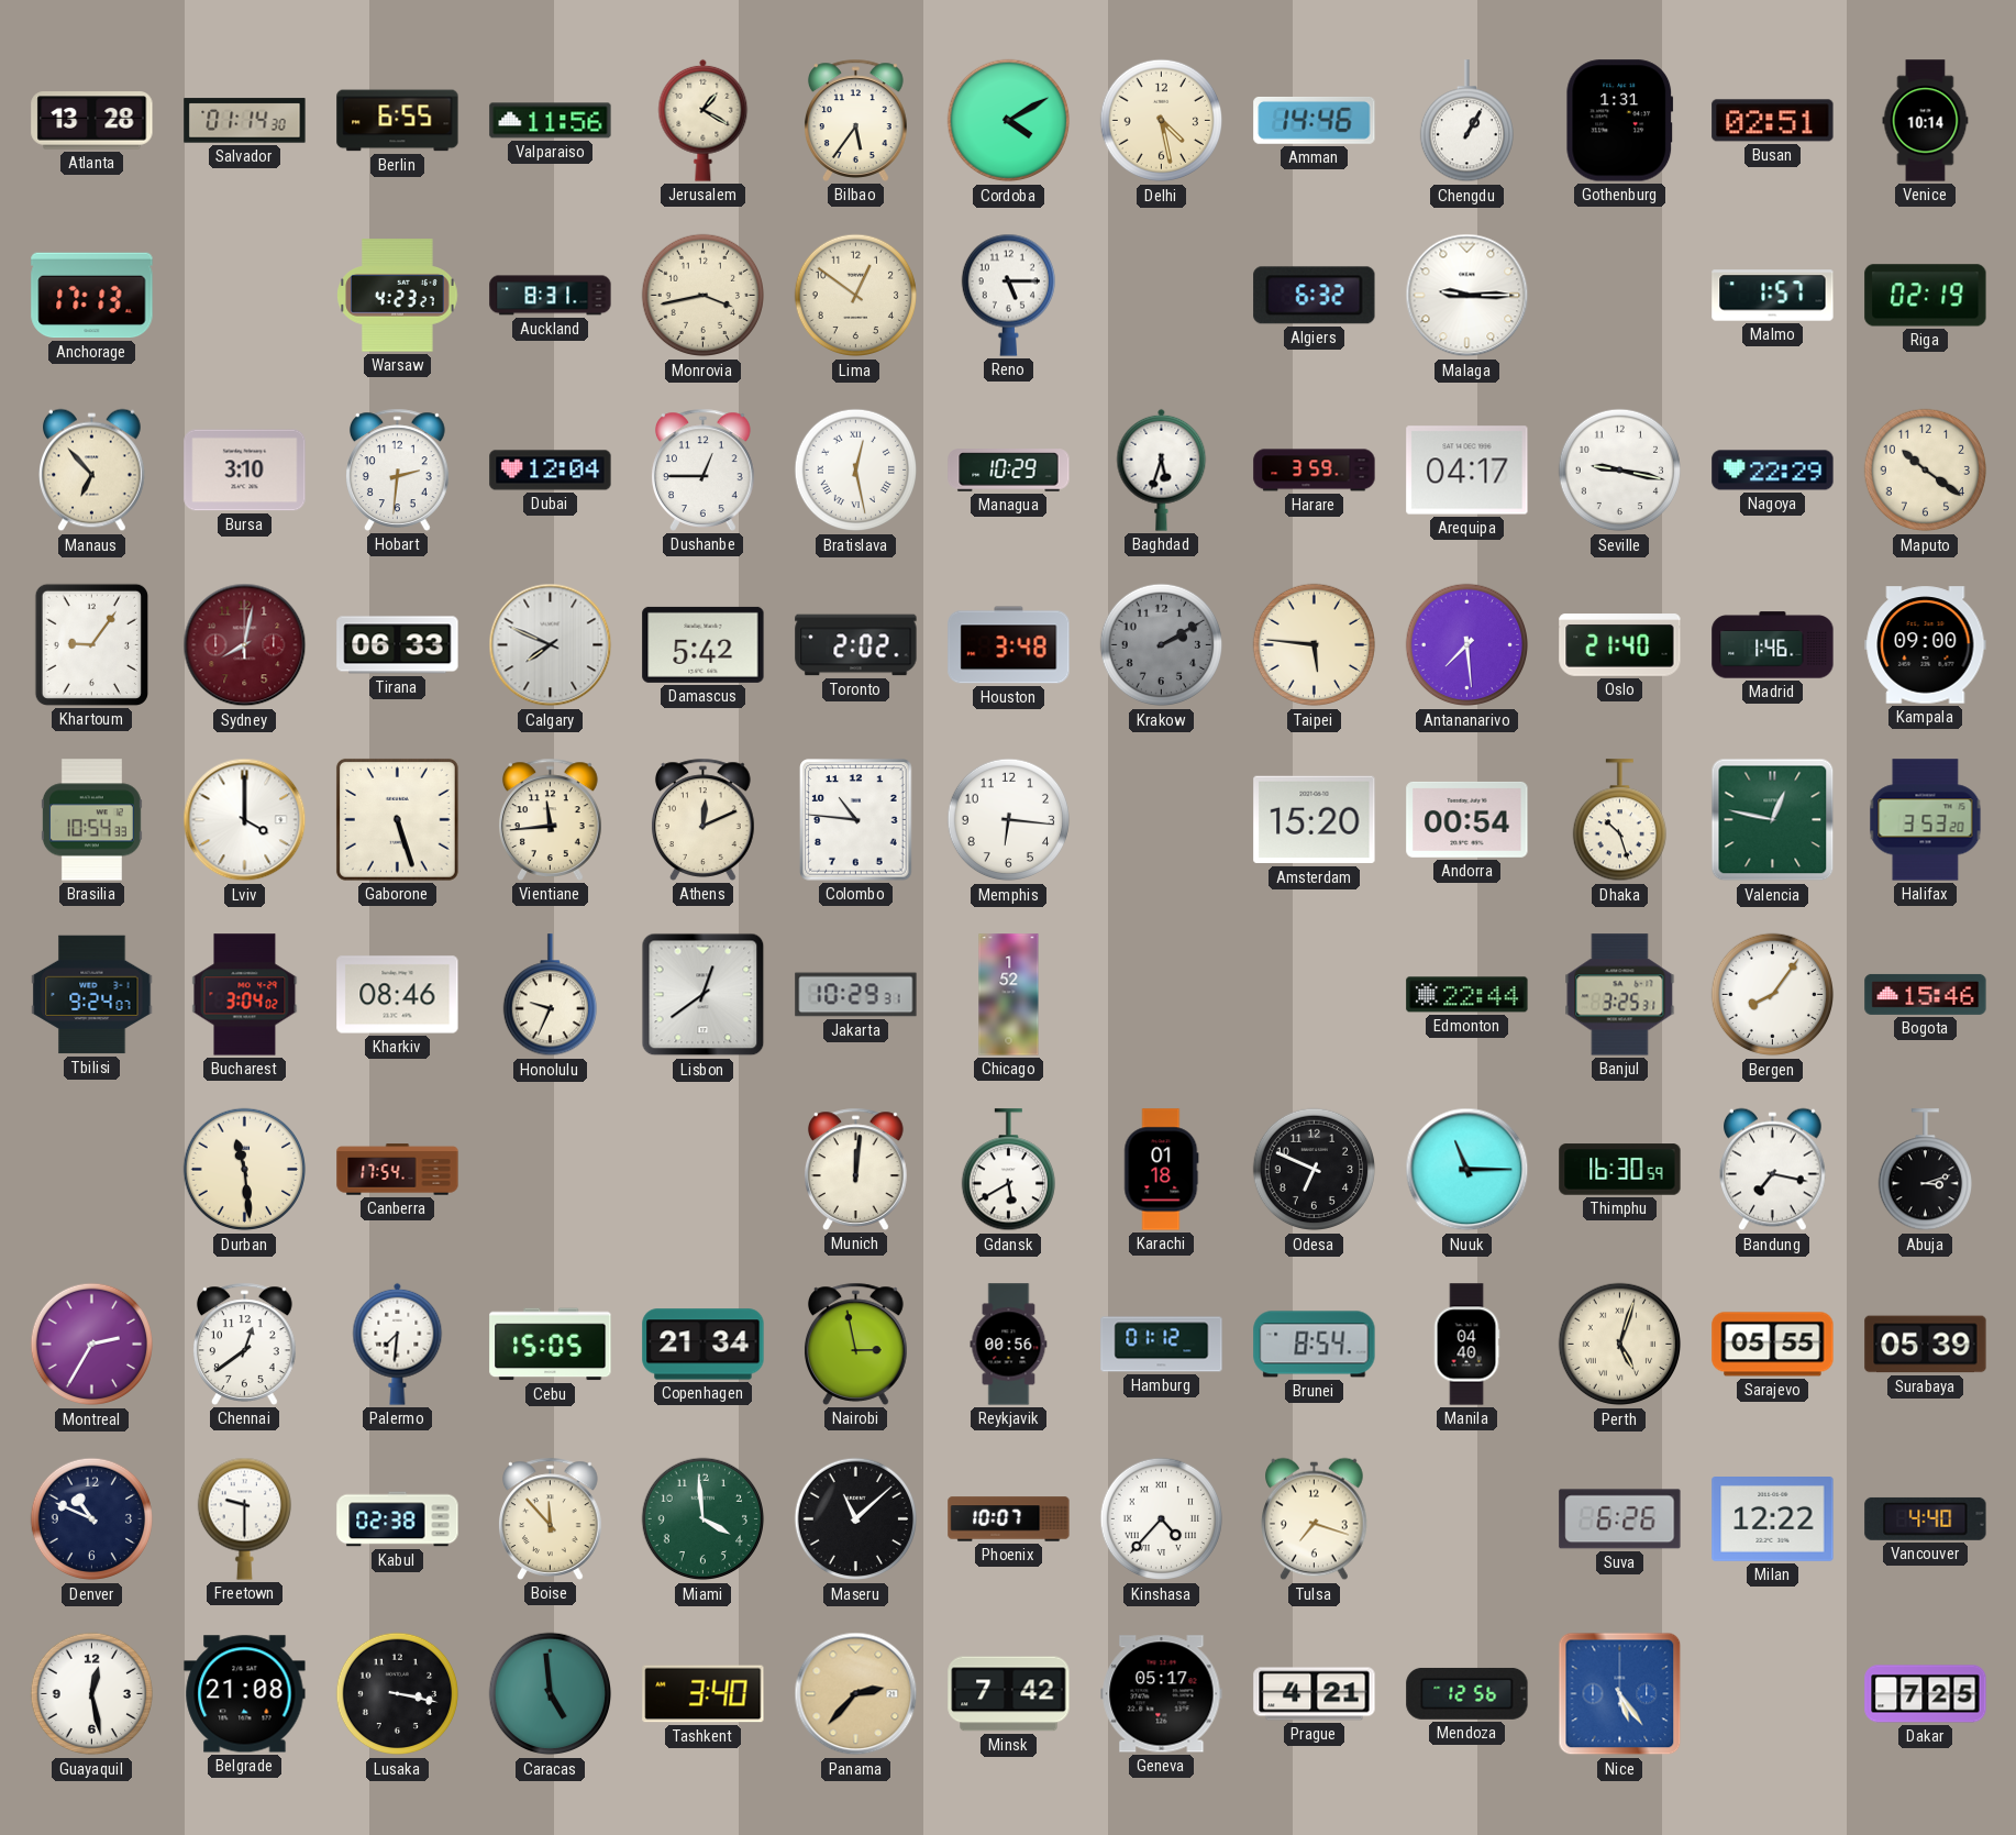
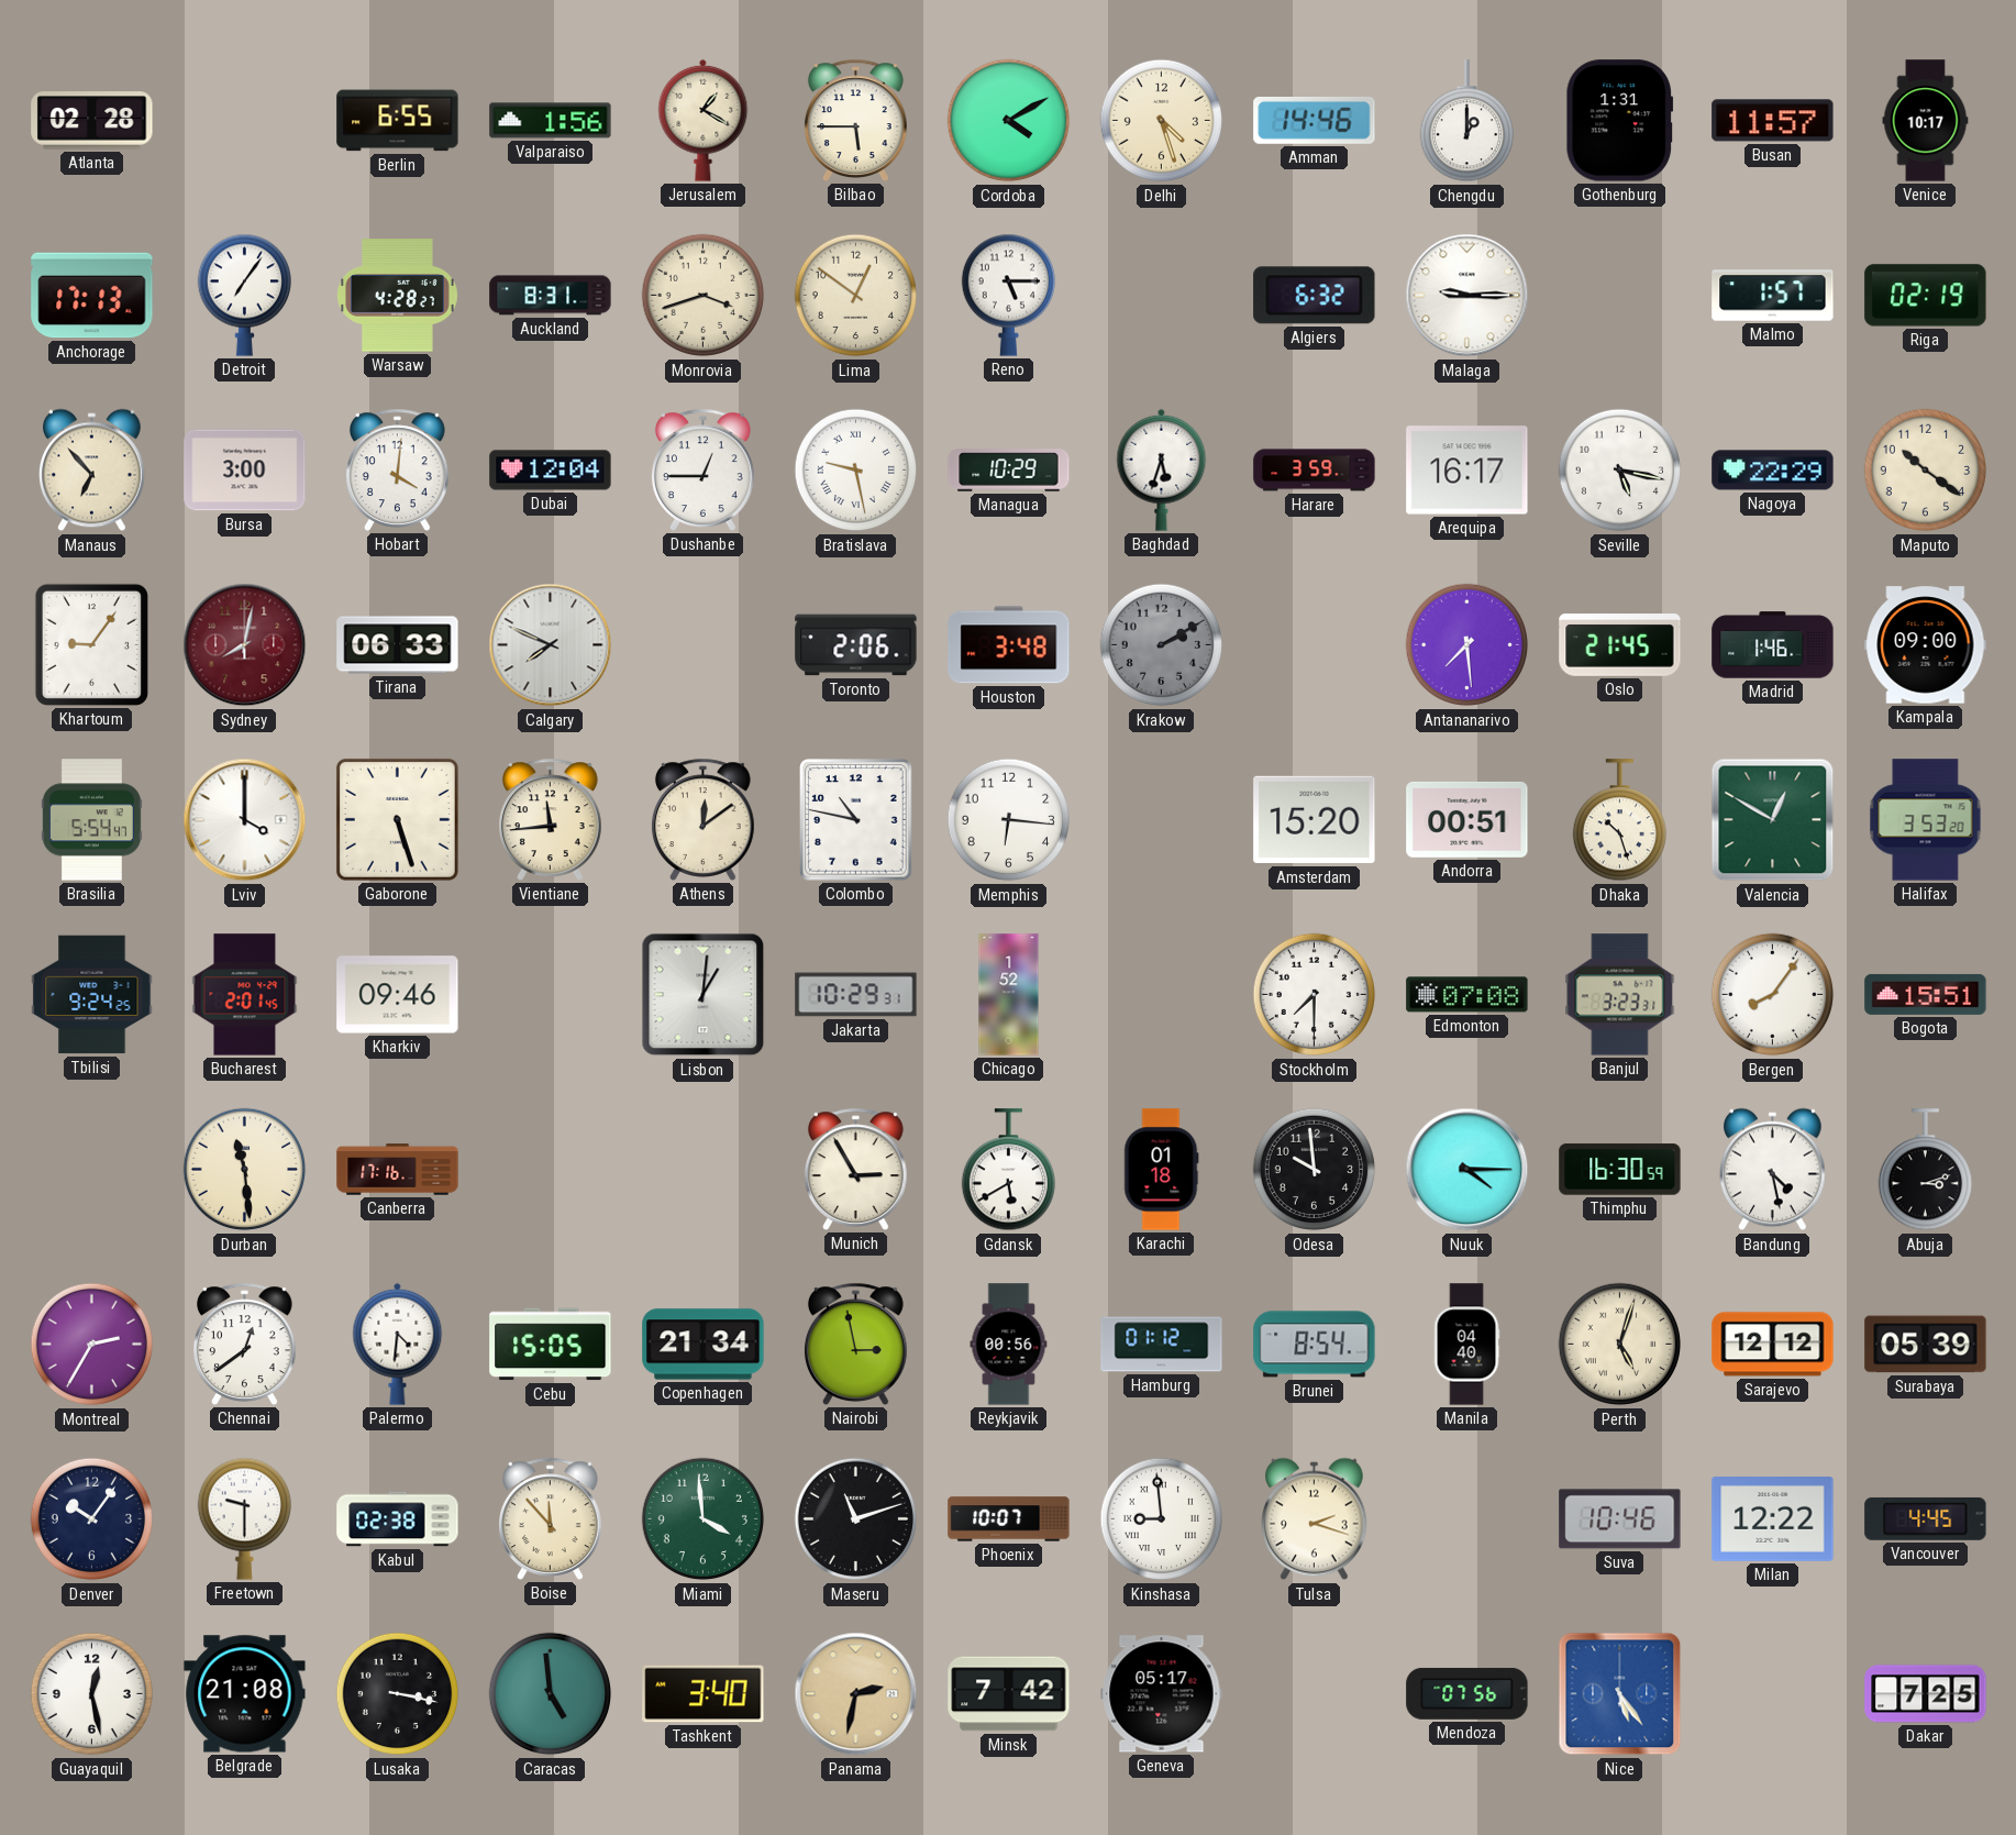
Atlanta: 13:28 -> 02:28 (92, 121)
Salvador: 01:14 -> none (245, 121)
Valparaiso: 11:56 -> 1:56 (551, 121)
Bilbao: 5:36 -> 5:45 (856, 120)
Delhi: 4:28 -> 4:27 (1162, 121)
Chengdu: 1:05 -> 1:00 (1466, 121)
Busan: 02:51 -> 11:57 (1773, 121)
Venice: 10:14 -> 10:17 (1926, 121)
Detroit: none -> 7:06 (244, 295)
Warsaw: 4:23 -> 4:28 (398, 296)
Monrovia: 3:43 -> 3:42 (704, 296)
Bursa: 3:10 -> 3:00 (245, 471)
Hobart: 2:31 -> 4:01 (398, 469)
Bratislava: 12:28 -> 9:28 (856, 471)
Arequipa: 04:17 -> 16:17 (1467, 471)
Seville: 9:17 -> 5:17 (1620, 471)
Damascus: 5:42 -> none (704, 644)
Toronto: 2:02 -> 2:06 (856, 645)
Taipei: 5:46 -> none (1315, 645)
Oslo: 21:40 -> 21:45 (1620, 645)
Brasilia: 10:54 -> 5:54 (91, 820)
Athens: 12:11 -> 12:09 (704, 819)
Colombo: 10:46 -> 10:47 (856, 820)
Andorra: 00:54 -> 00:51 (1467, 819)
Valencia: 12:47 -> 12:50 (1773, 820)
Tbilisi: 9:24:07 -> 9:24:25 (92, 995)
Bucharest: 3:04 -> 2:01 (245, 995)
Kharkiv: 08:46 -> 09:46 (398, 995)
Honolulu: 9:34 -> none (550, 995)
Lisbon: 12:39 -> 1:01 (704, 995)
Stockholm: none -> 7:30 (1315, 995)
Edmonton: 22:44 -> 07:08 (1467, 995)
Banjul: 3:25 -> 3:23 (1620, 995)
Bogota: 15:46 -> 15:51 (1926, 994)
Canberra: 17:54 -> 17:16 (398, 1170)
Munich: 12:01 -> 2:55 (856, 1169)
Odesa: 6:49 -> 9:59 (1315, 1170)
Nuuk: 11:15 -> 4:15 (1467, 1170)
Bandung: 7:17 -> 4:28 (1773, 1170)
Palermo: 7:31 -> 4:31 (398, 1344)
Sarajevo: 05:55 -> 12:12 (1773, 1345)
Denver: 10:49 -> 10:06 (92, 1519)
Maseru: 11:08 -> 11:12 (856, 1519)
Kinshasa: 4:37 -> 8:59 (1162, 1519)
Tulsa: 7:18 -> 2:18 (1315, 1519)
Suva: 6:26 -> 10:46 (1620, 1519)
Vancouver: 4:40 -> 4:45 (1926, 1518)
Panama: 2:37 -> 2:32 (856, 1694)
Prague: 4:21 -> none (1315, 1694)
Mendoza: 12:56 -> 07:56 (1467, 1693)
